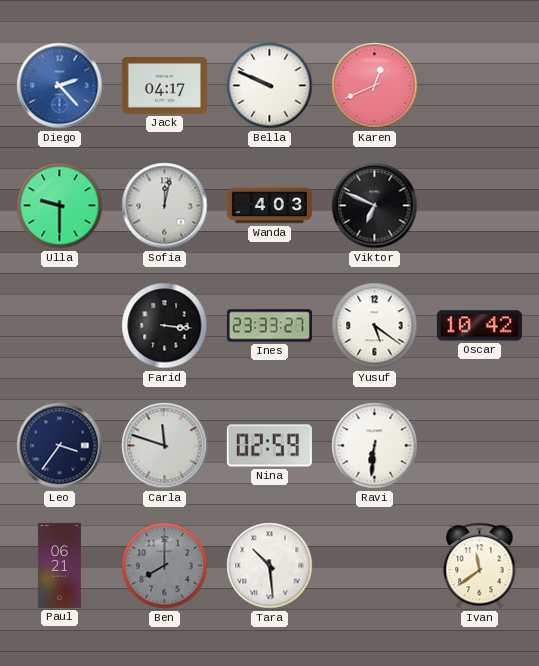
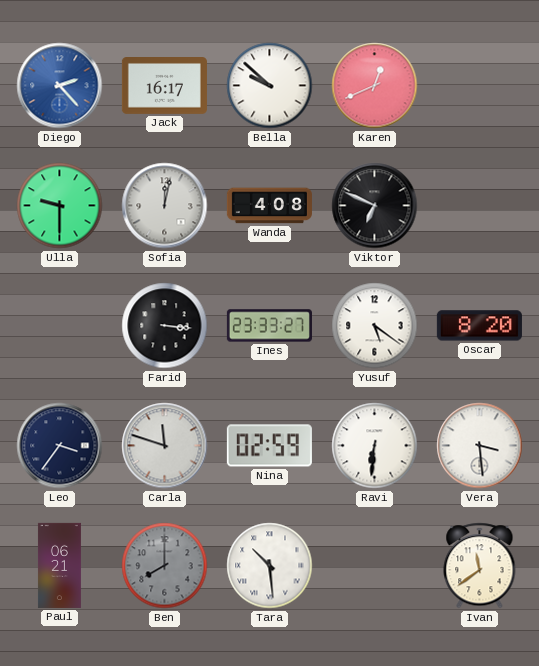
Jack: 04:17 -> 16:17 (164, 86)
Bella: 9:49 -> 9:52 (270, 86)
Wanda: 4:03 -> 4:08 (269, 206)
Oscar: 10:42 -> 8:20 (479, 326)
Vera: none -> 3:29 (480, 446)
